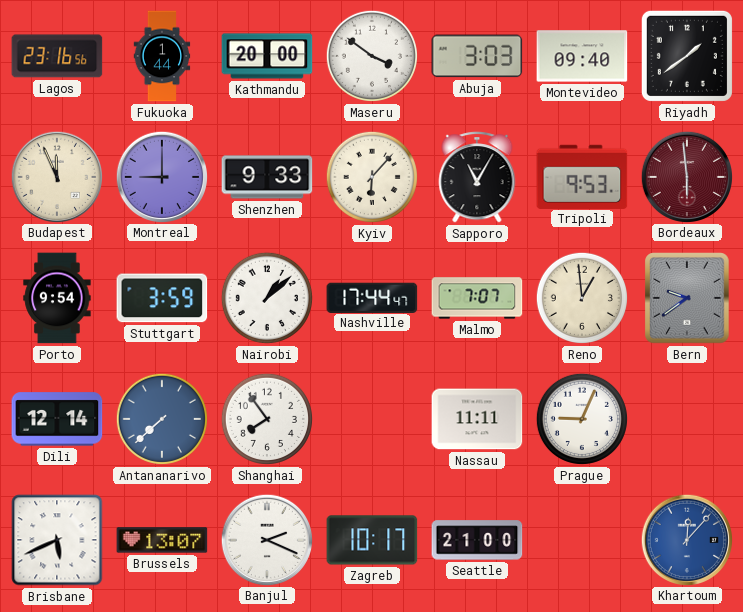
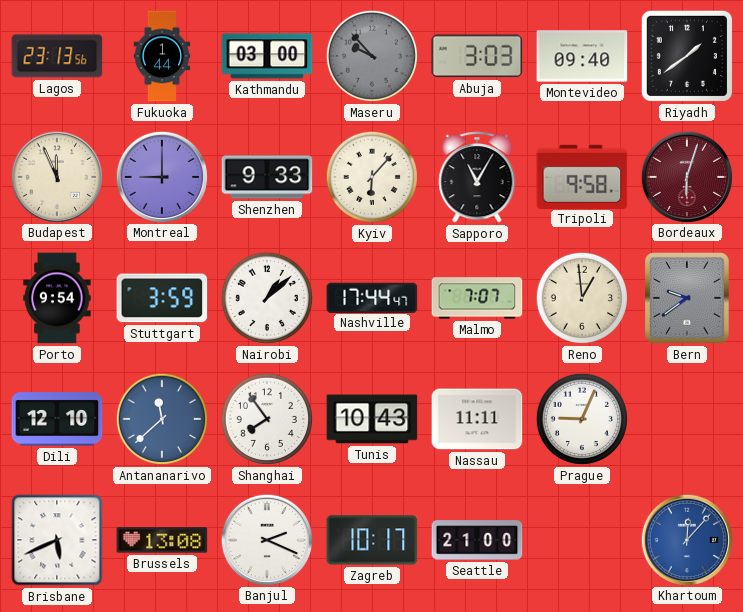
Lagos: 23:16 -> 23:13 (57, 56)
Kathmandu: 20:00 -> 03:00 (267, 56)
Maseru: 3:51 -> 9:53 (372, 56)
Maseru dial: white -> grey (372, 56)
Tripoli: 9:53 -> 9:58 (582, 176)
Bordeaux: 5:59 -> 6:03 (686, 176)
Dili: 12:14 -> 12:10 (57, 419)
Antananarivo: 7:38 -> 11:38 (162, 419)
Tunis: none -> 10:43 (372, 419)
Brussels: 13:07 -> 13:08 (162, 540)
